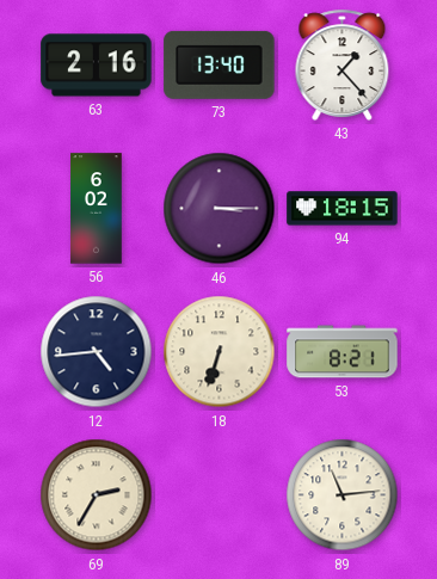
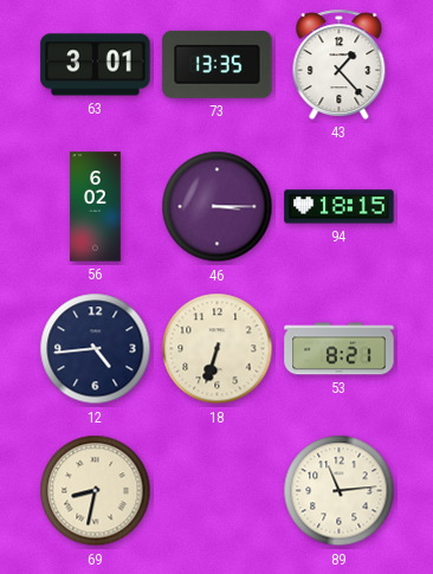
63: 2:16 -> 3:01 (96, 65)
73: 13:40 -> 13:35 (218, 64)
69: 2:35 -> 8:32 (96, 491)
